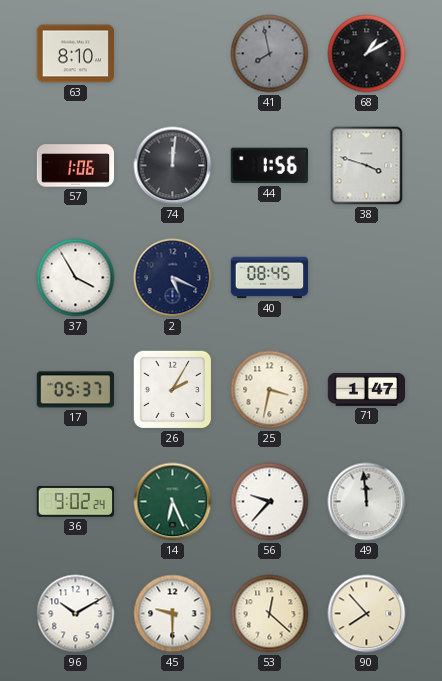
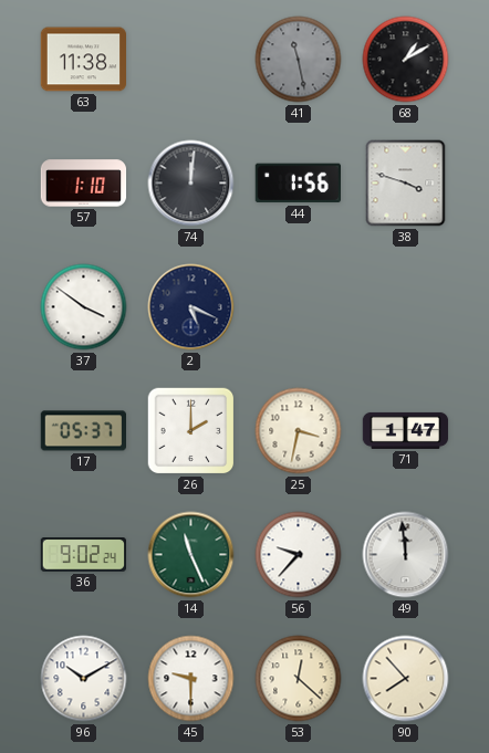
63: 8:10 -> 11:38 (84, 60)
41: 7:58 -> 11:28 (299, 60)
57: 1:06 -> 1:10 (84, 184)
37: 3:55 -> 3:51 (84, 307)
40: 08:45 -> none (270, 278)
26: 2:05 -> 2:00 (191, 431)
14: 6:26 -> 11:26 (191, 555)
